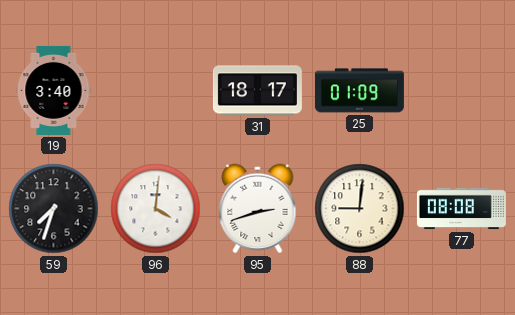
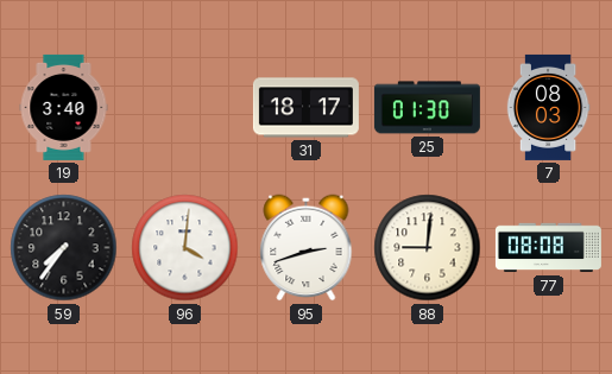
25: 01:09 -> 01:30 (427, 108)
7: none -> 08:03 (548, 107)
59: 7:33 -> 7:36 (64, 248)
